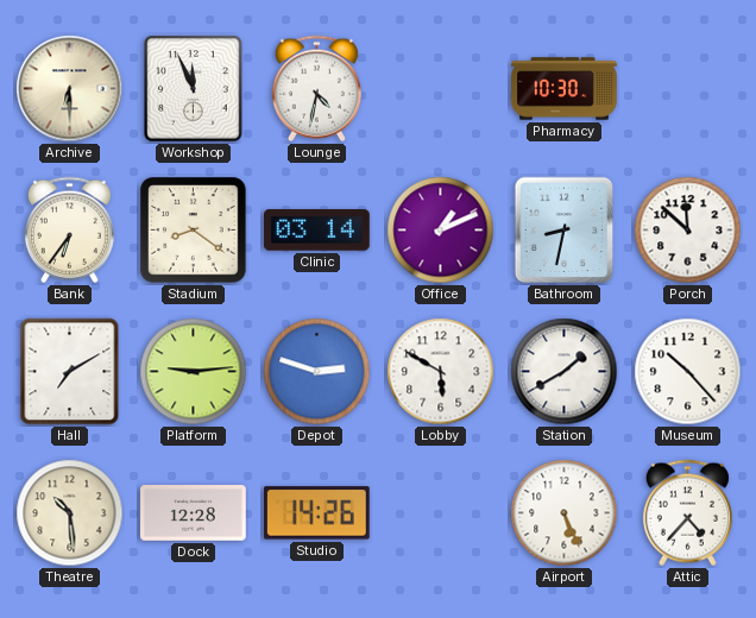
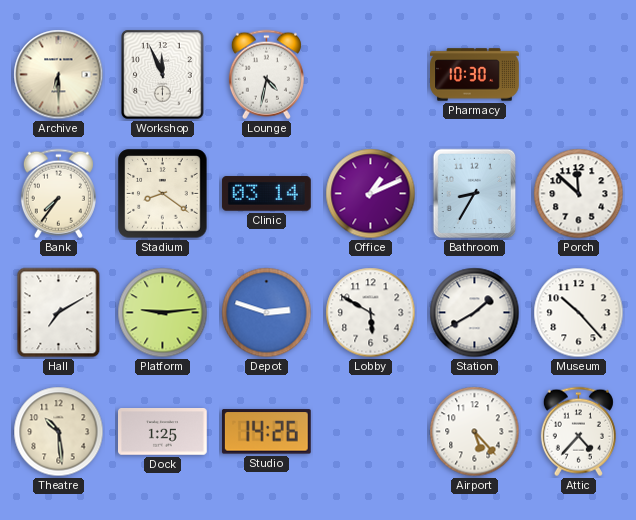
Bank: 6:36 -> 7:36 (58, 194)
Bathroom: 8:32 -> 8:35 (475, 194)
Dock: 12:28 -> 1:25 (163, 432)
Airport: 5:26 -> 5:23 (475, 432)
